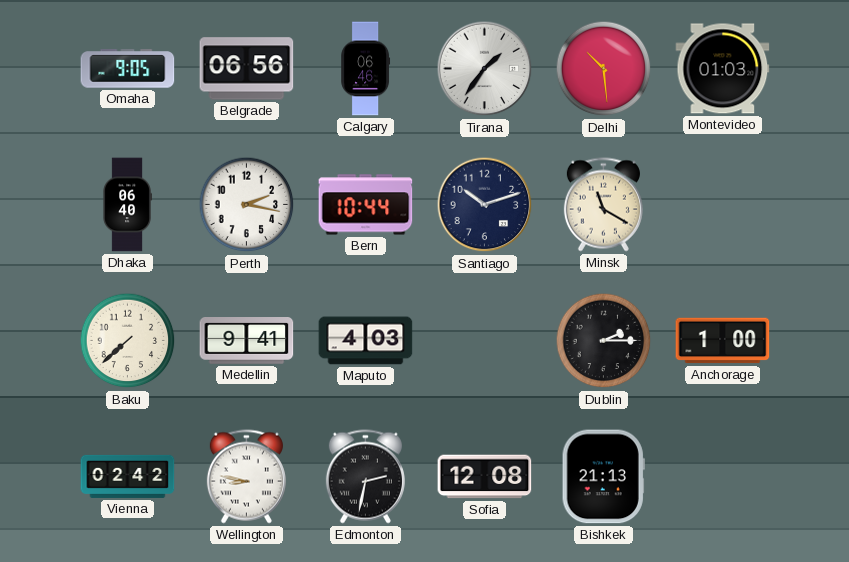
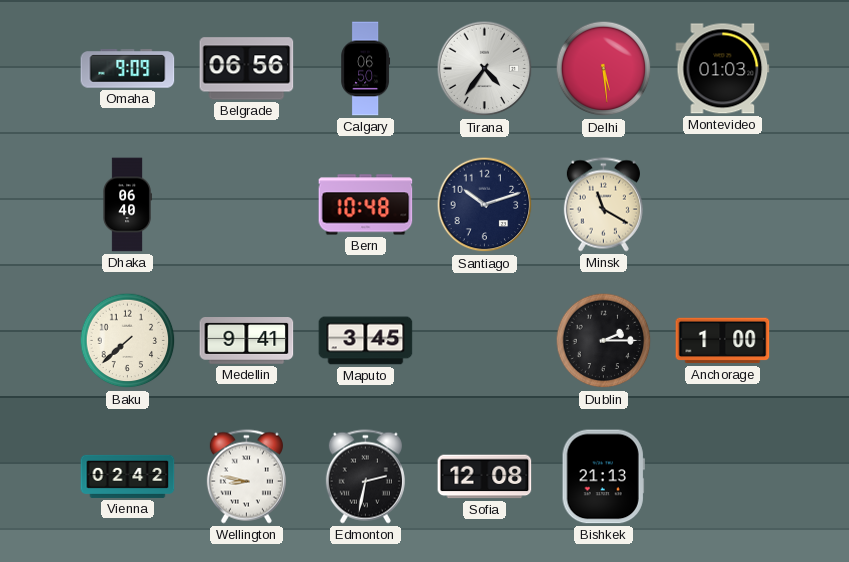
Omaha: 9:05 -> 9:09 (128, 69)
Calgary: 06:46 -> 06:50 (366, 69)
Tirana: 1:36 -> 4:36 (485, 69)
Delhi: 10:29 -> 5:29 (604, 69)
Perth: 2:17 -> none (247, 205)
Bern: 10:44 -> 10:48 (366, 205)
Maputo: 4:03 -> 3:45 (366, 341)
